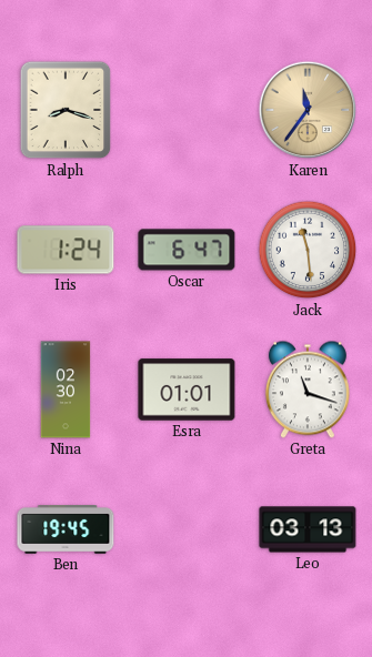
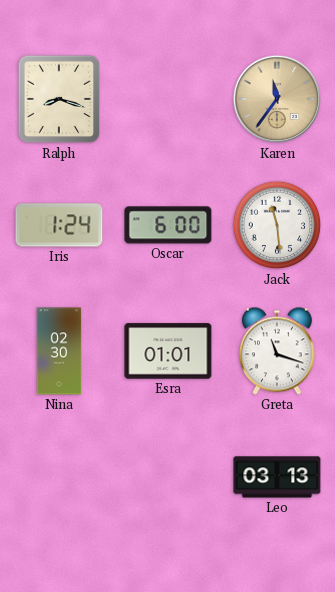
Oscar: 6:47 -> 6:00 (168, 225)
Ben: 19:45 -> none (66, 530)
